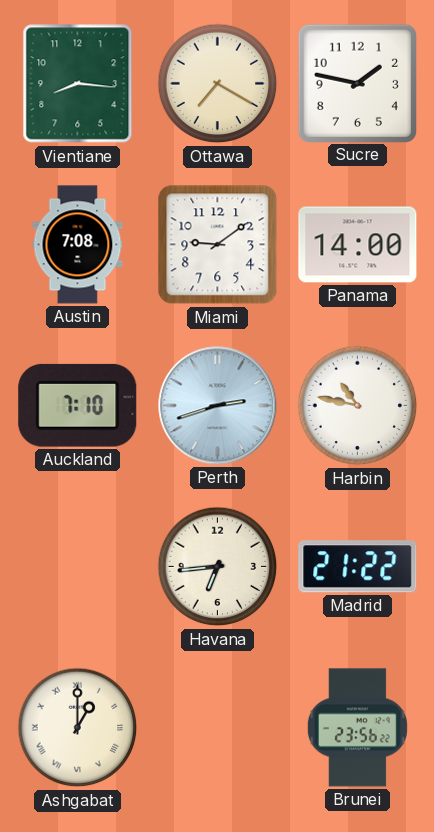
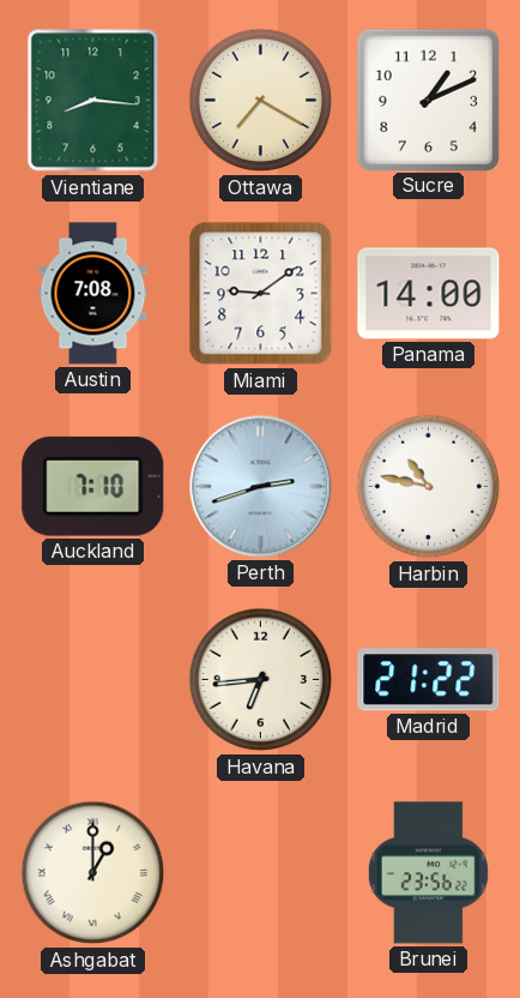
Sucre: 1:47 -> 1:11 (428, 100)
